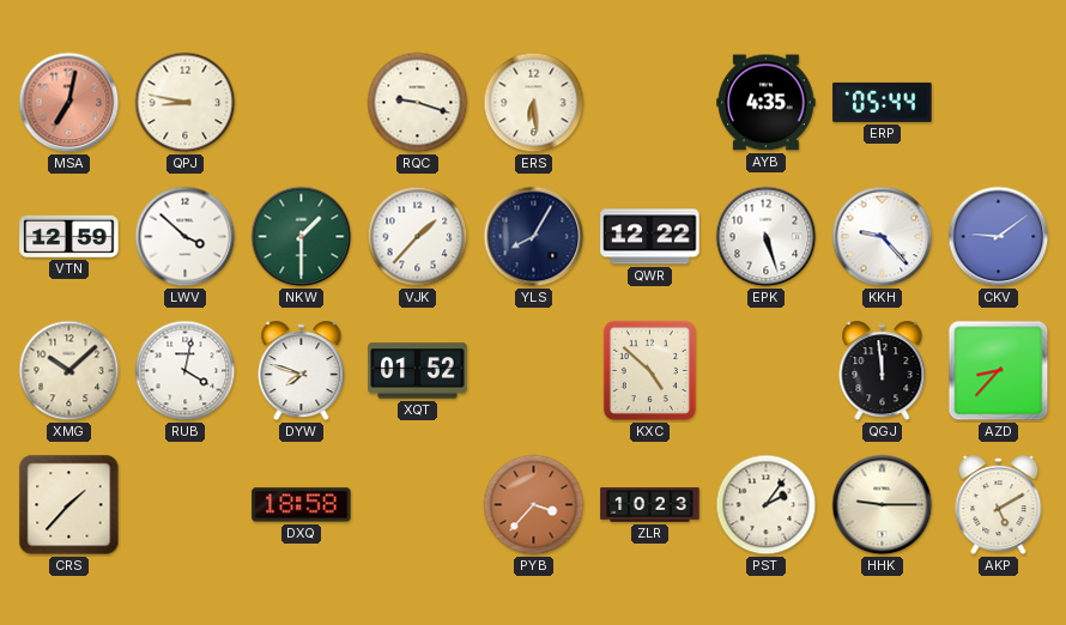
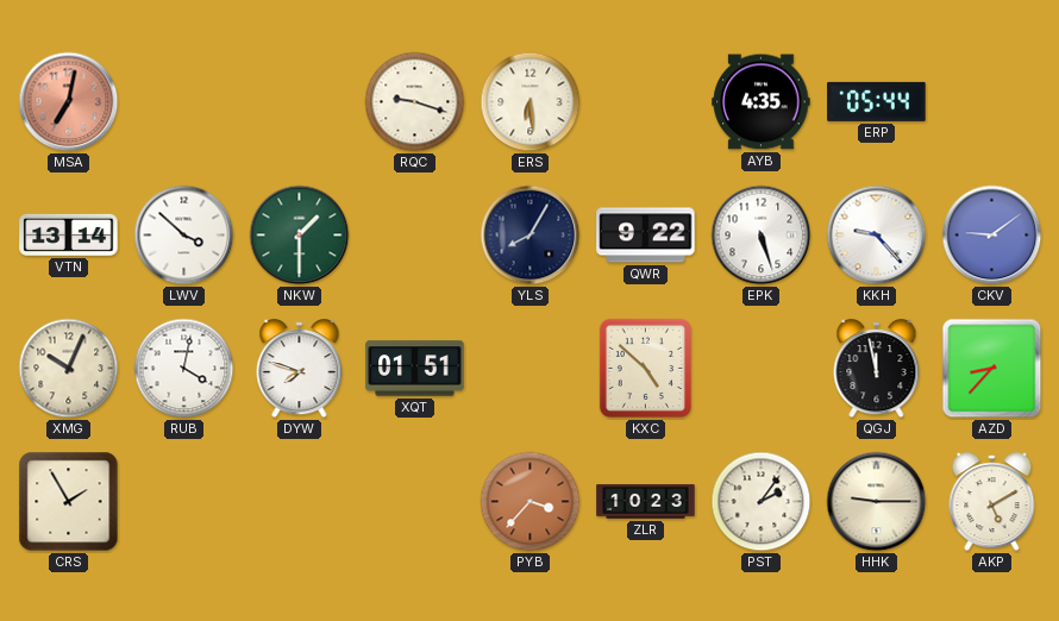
QPJ: 8:47 -> none (186, 103)
VTN: 12:59 -> 13:14 (69, 234)
VJK: 1:37 -> none (418, 237)
QWR: 12:22 -> 9:22 (646, 236)
XMG: 10:08 -> 10:04 (69, 369)
XQT: 01:52 -> 01:51 (415, 369)
QGJ: 11:59 -> 11:58 (877, 369)
CRS: 1:37 -> 1:55 (69, 502)
DXQ: 18:58 -> none (302, 505)
